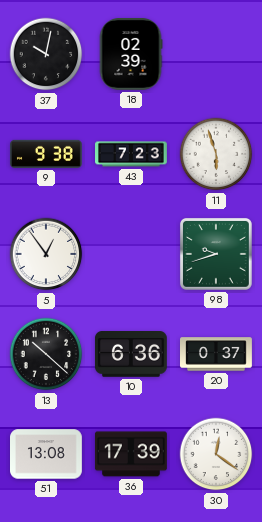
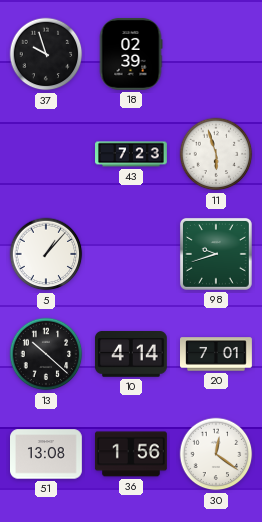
37: 10:02 -> 9:57 (46, 54)
9: 9:38 -> none (47, 154)
5: 12:54 -> 1:07 (46, 254)
10: 6:36 -> 4:14 (131, 355)
20: 0:37 -> 7:01 (217, 354)
36: 17:39 -> 1:56 (131, 454)
